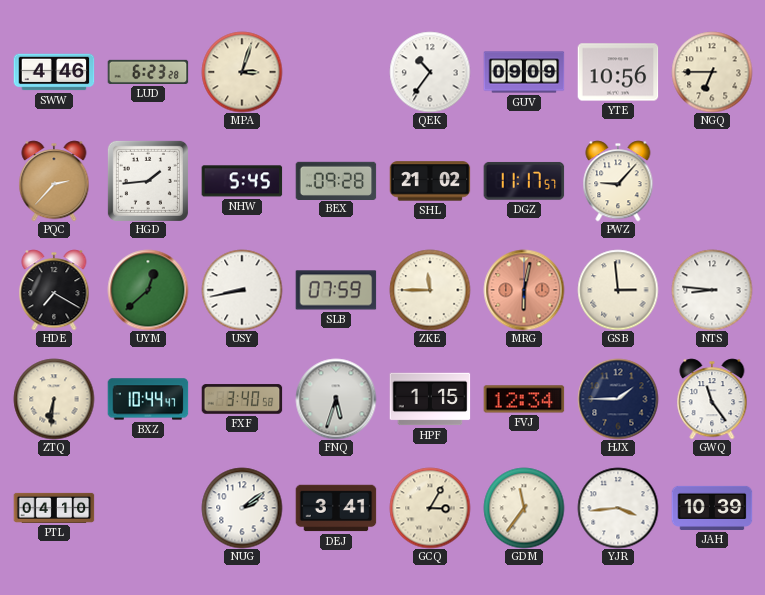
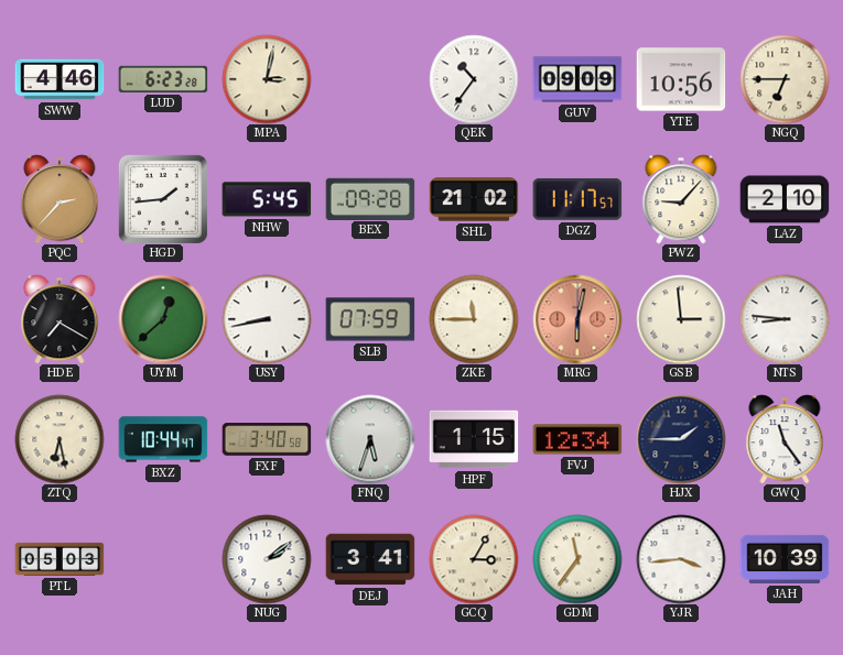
MPA: 3:03 -> 3:02 (267, 79)
LAZ: none -> 2:10 (785, 199)
ZTQ: 6:31 -> 6:28 (60, 439)
PTL: 04:10 -> 05:03 (60, 559)
